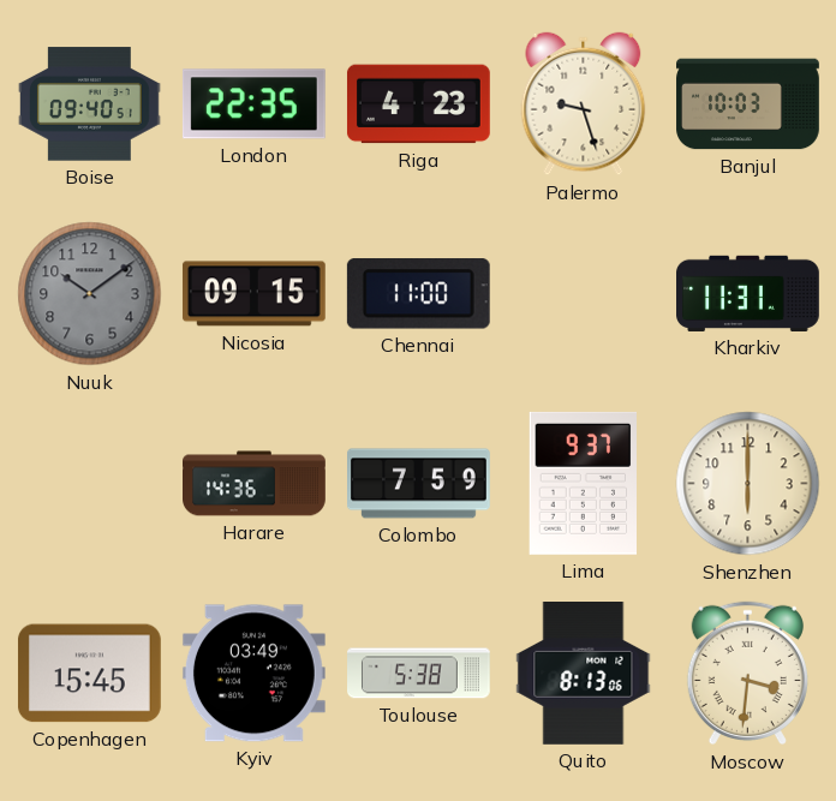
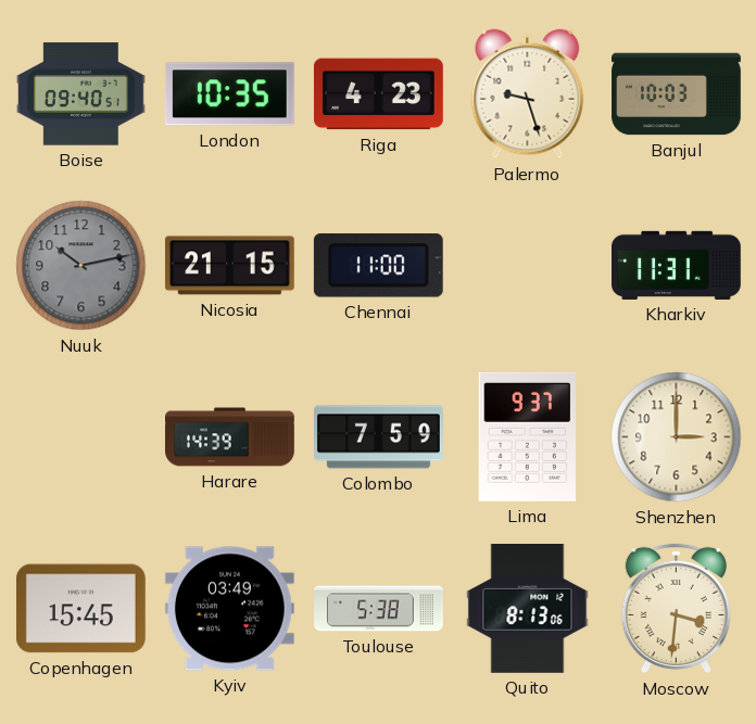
London: 22:35 -> 10:35 (229, 94)
Nuuk: 10:09 -> 10:13 (81, 266)
Nicosia: 09:15 -> 21:15 (229, 266)
Harare: 14:36 -> 14:39 (230, 437)
Shenzhen: 6:00 -> 3:00 (677, 437)
